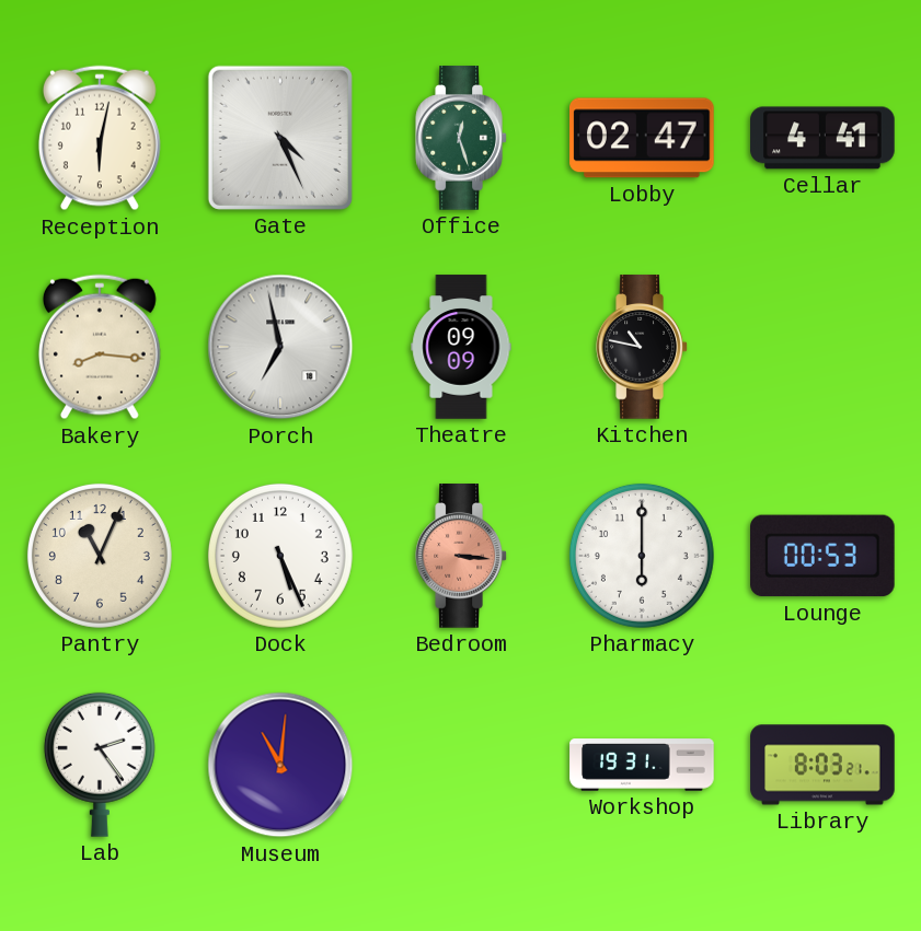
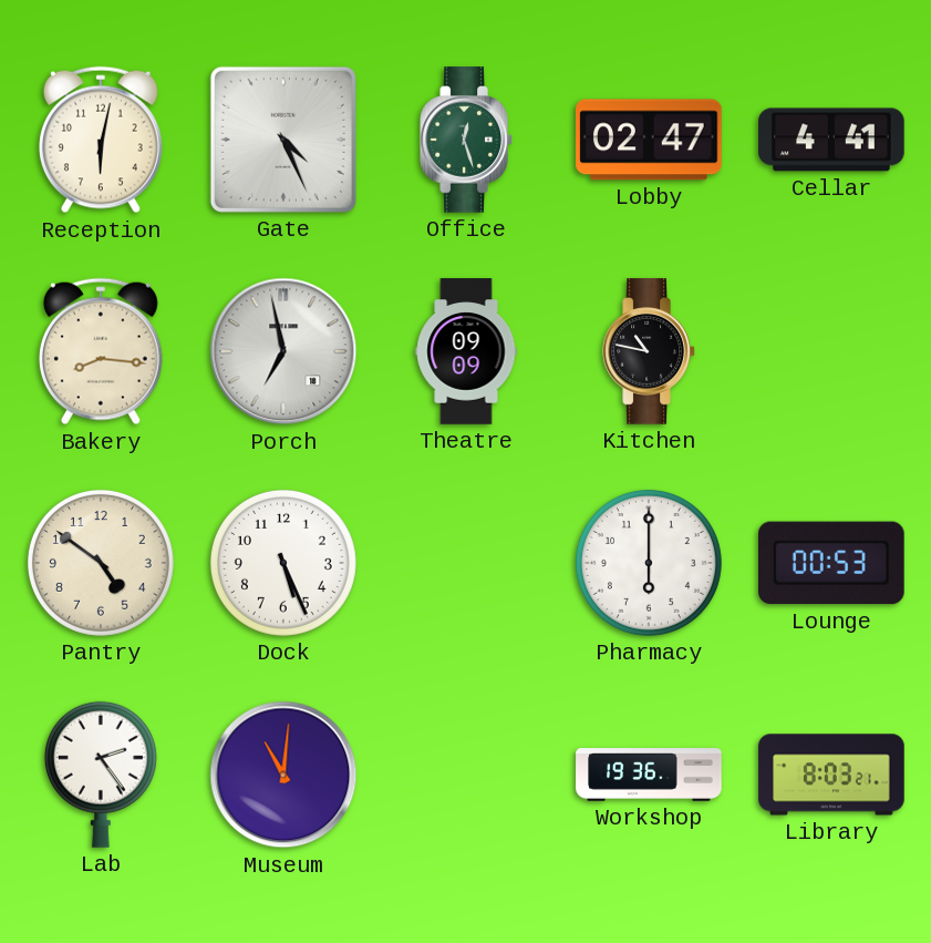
Pantry: 11:04 -> 4:51 (101, 563)
Bedroom: 3:16 -> none (461, 556)
Workshop: 19:31 -> 19:36 (649, 775)
